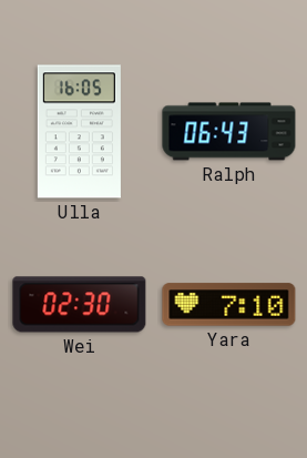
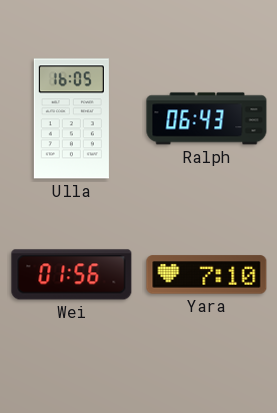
Wei: 02:30 -> 01:56 (72, 275)
